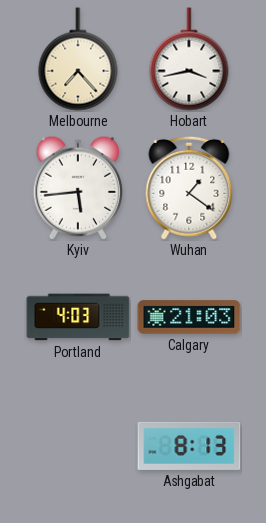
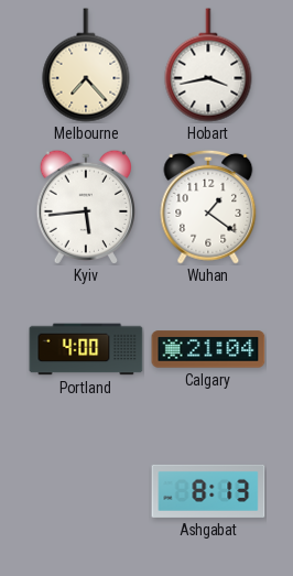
Portland: 4:03 -> 4:00 (86, 349)
Calgary: 21:03 -> 21:04 (208, 349)
